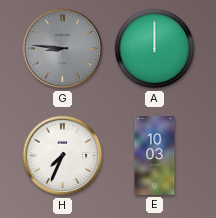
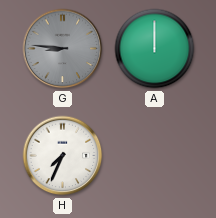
E: 10:03 -> none (155, 156)
